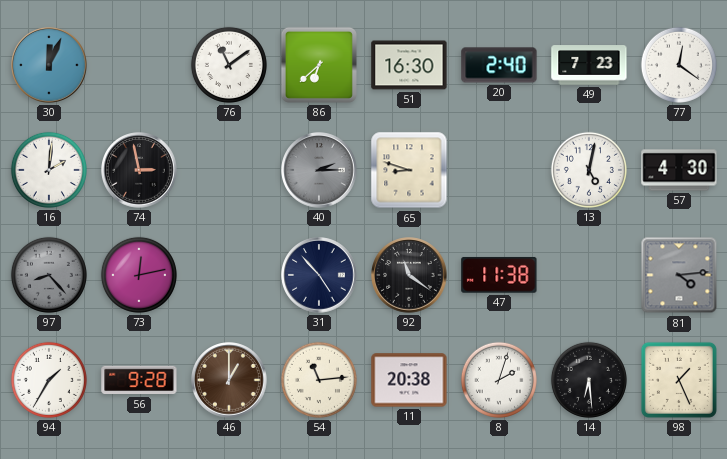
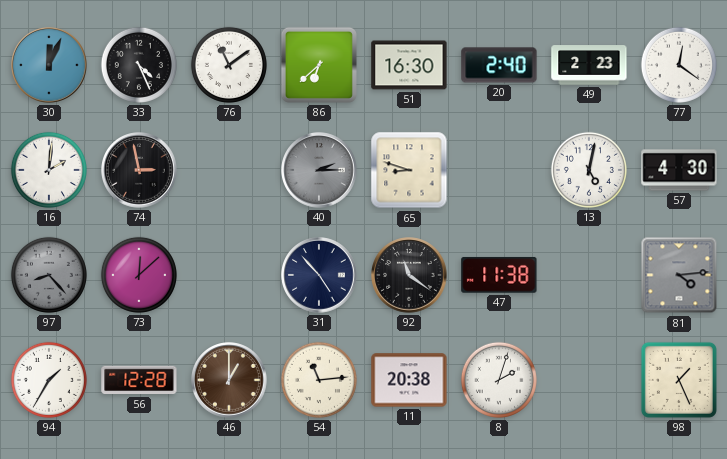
33: none -> 4:26 (139, 65)
49: 7:23 -> 2:23 (589, 65)
73: 12:13 -> 12:08 (139, 275)
56: 9:28 -> 12:28 (139, 380)
14: 6:29 -> none (589, 380)
